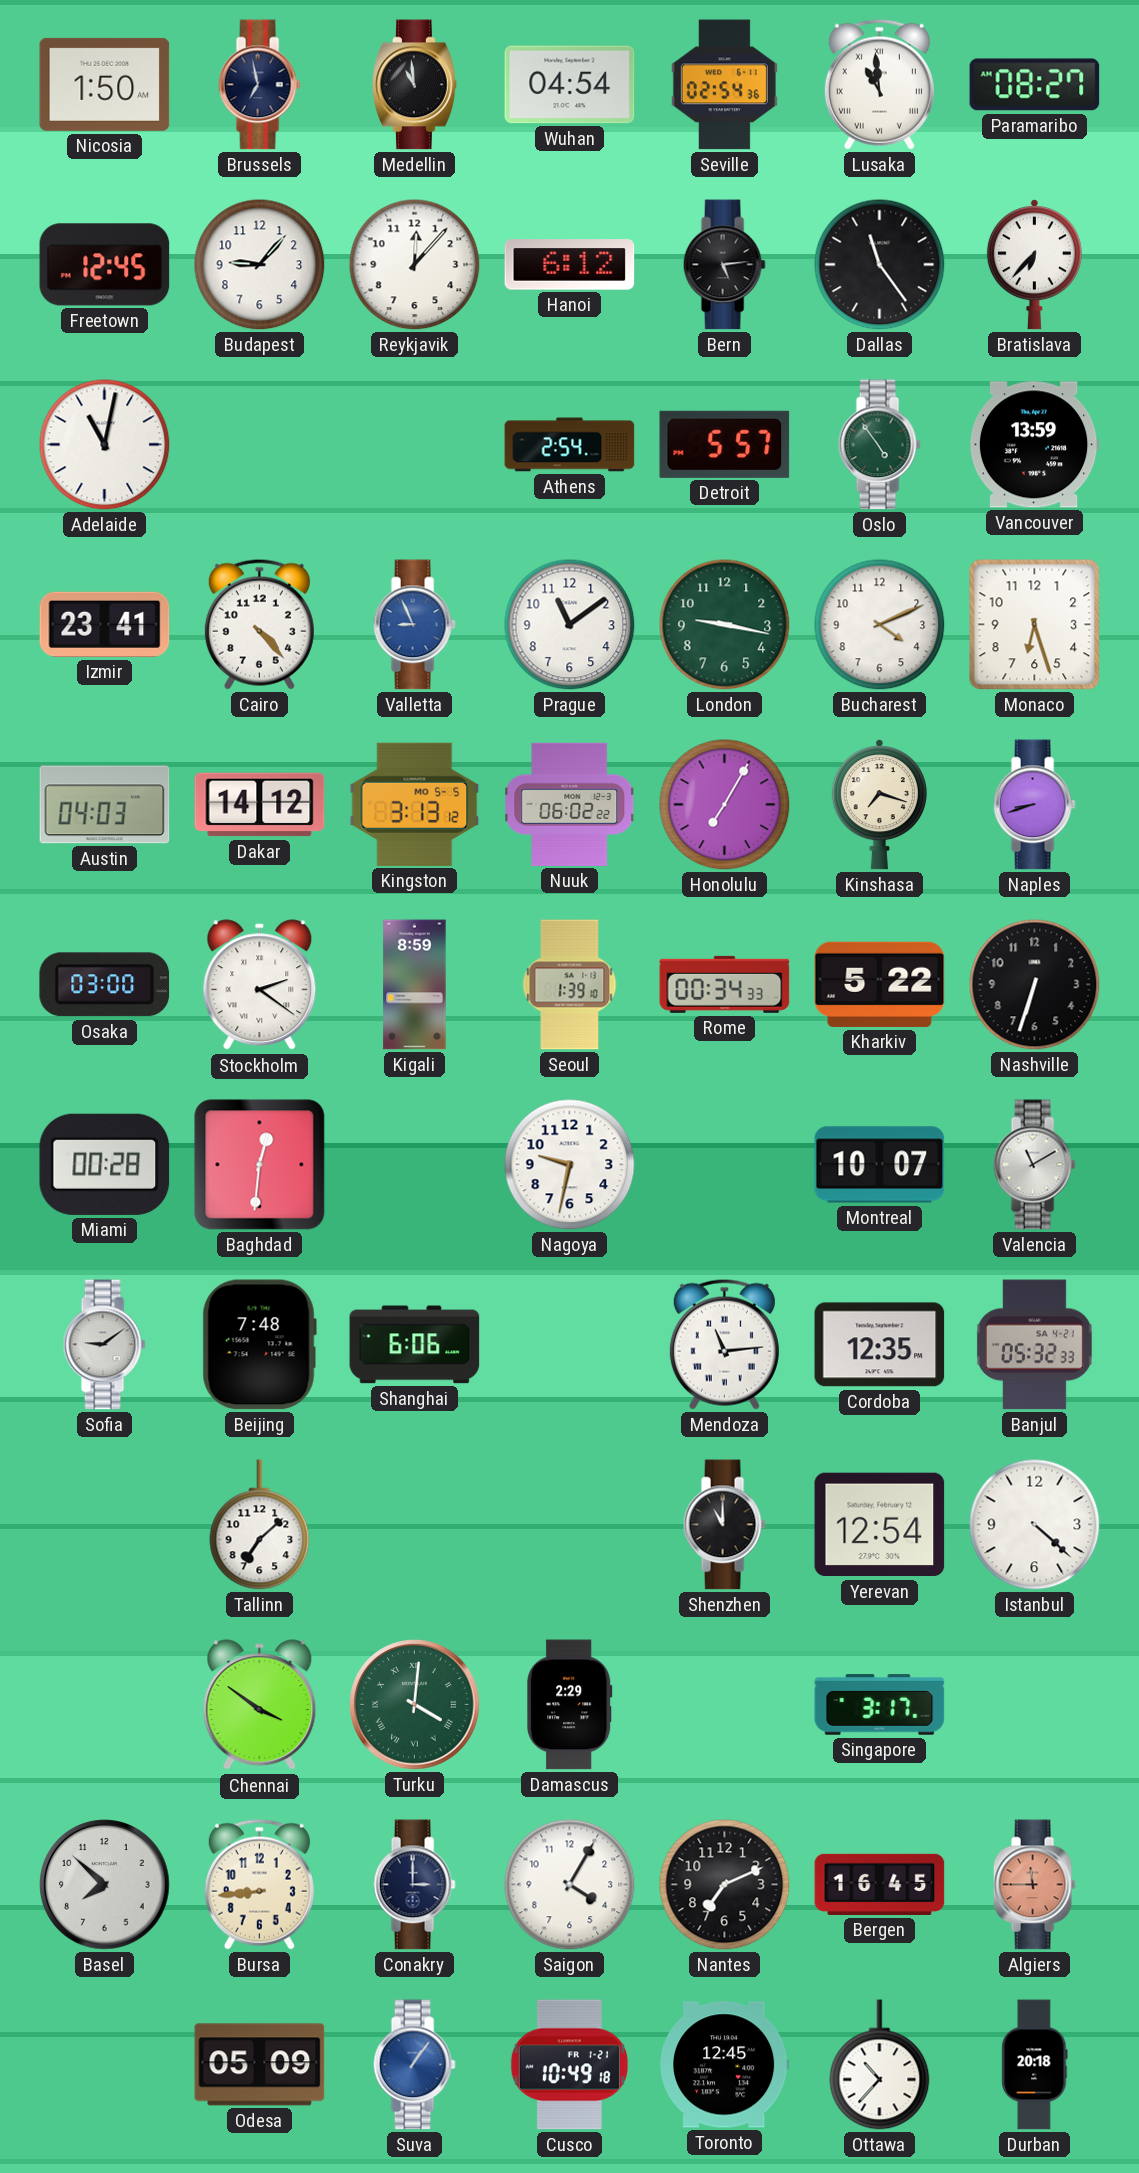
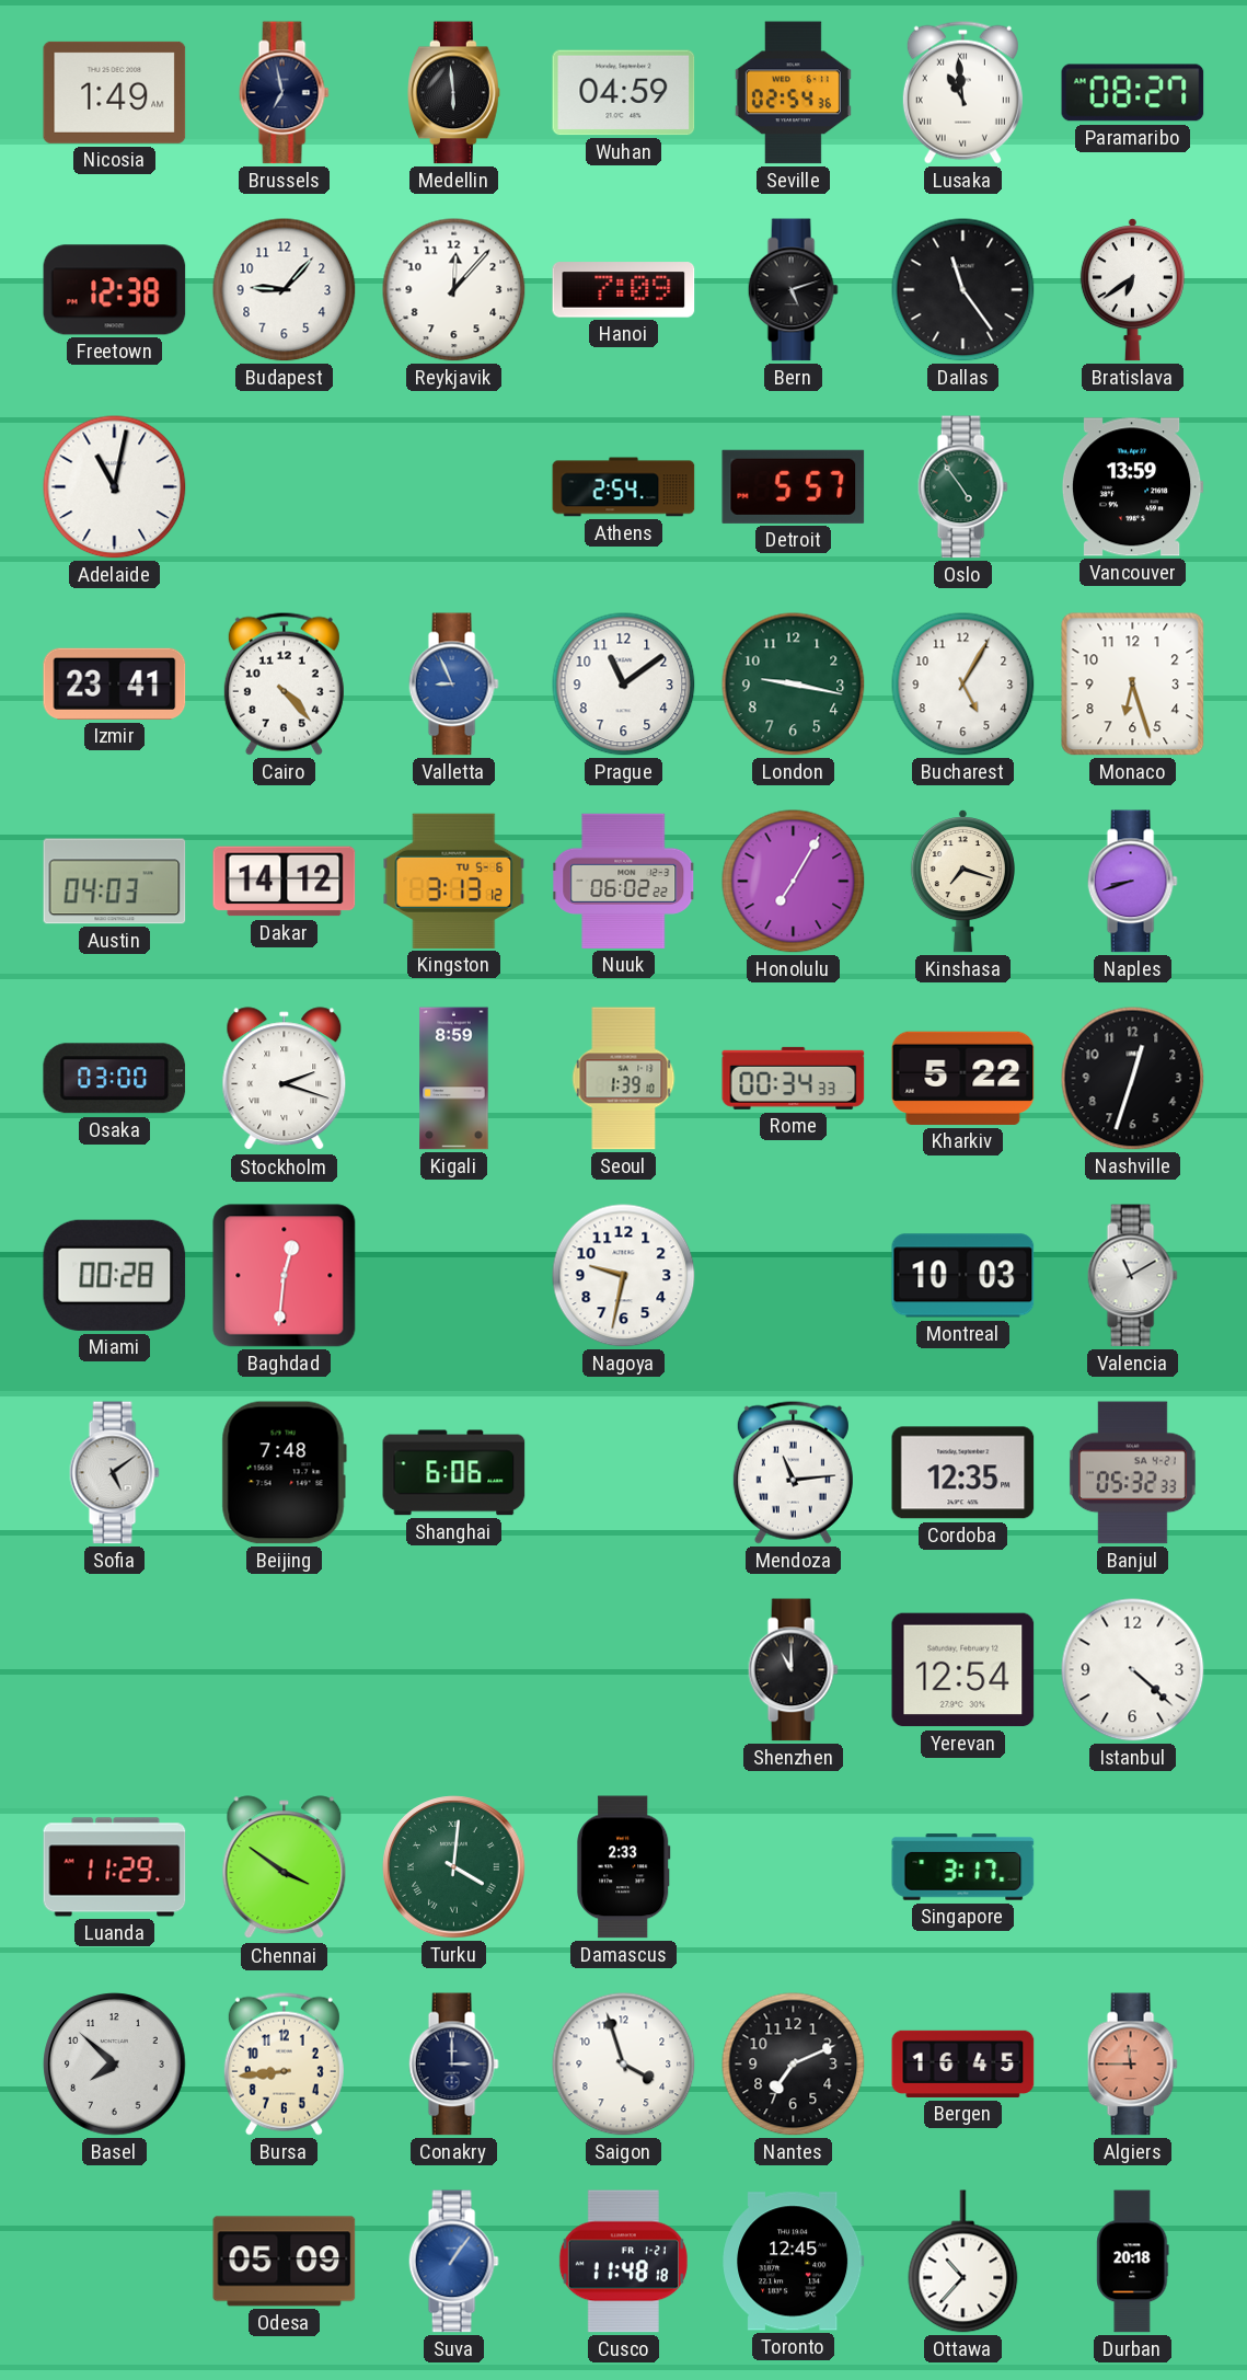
Nicosia: 1:50 -> 1:49 (115, 92)
Medellin: 10:59 -> 5:59 (454, 93)
Wuhan: 04:54 -> 04:59 (624, 93)
Freetown: 12:45 -> 12:38 (115, 290)
Hanoi: 6:12 -> 7:09 (624, 290)
Bern: 5:14 -> 5:12 (793, 290)
Bratislava: 6:37 -> 6:39 (1132, 290)
Bucharest: 4:11 -> 5:05 (963, 685)
Kingston date: MO 5-5 -> TU 5-6 (454, 881)
Stockholm: 2:21 -> 2:18 (285, 1079)
Nashville: 6:33 -> 12:33 (1133, 1079)
Montreal: 10:07 -> 10:03 (963, 1276)
Sofia: 9:09 -> 5:09 (114, 1473)
Tallinn: 7:08 -> none (260, 1525)
Luanda: none -> 11:29 (115, 1867)
Damascus: 2:29 -> 2:33 (624, 1867)
Saigon: 4:05 -> 3:57 (624, 2065)
Cusco: 10:49 -> 11:48 (623, 2262)
